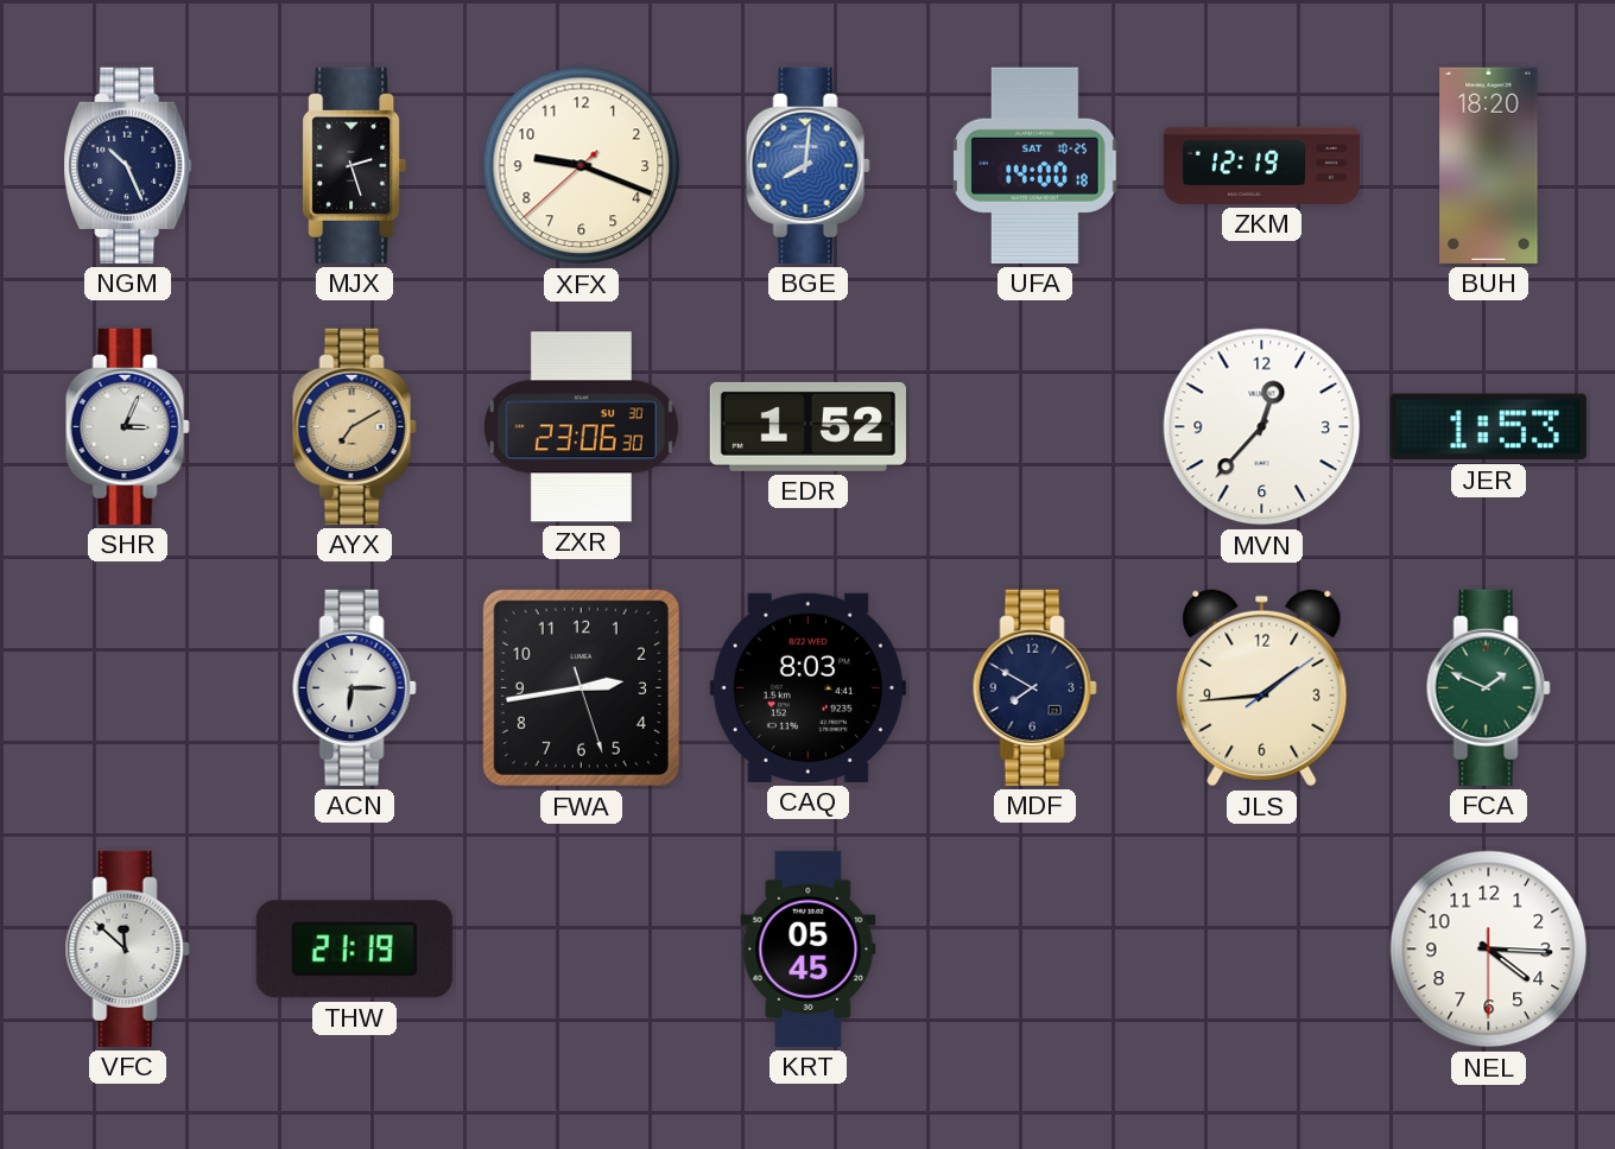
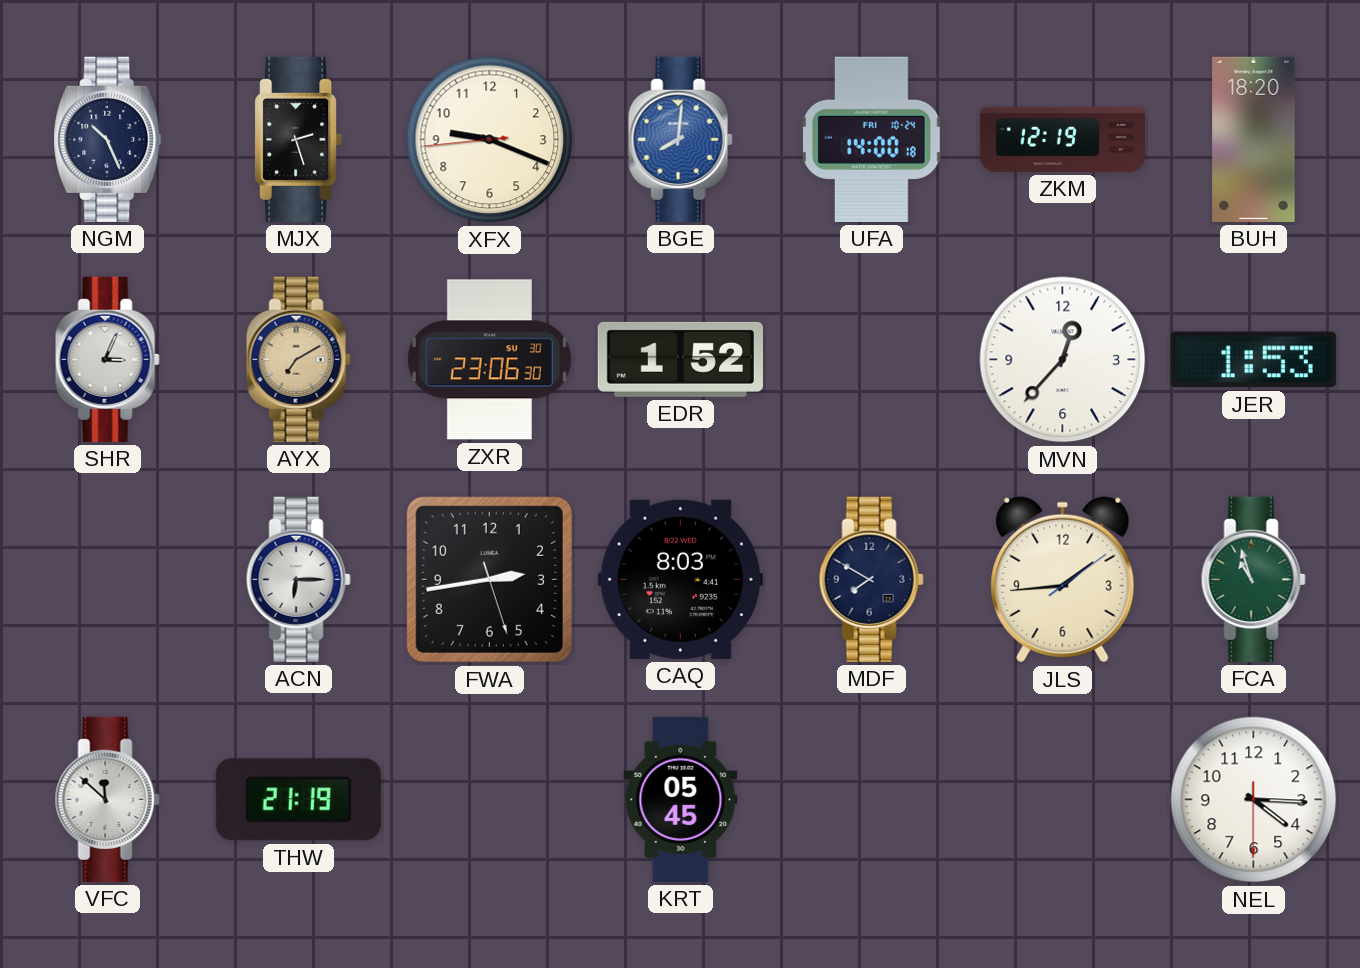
XFX: 9:18:38 -> 9:18:44 (490, 140)
UFA date: SAT 10-25 -> FRI 10-24 (872, 139)
FCA: 1:49 -> 10:57 (1253, 579)
